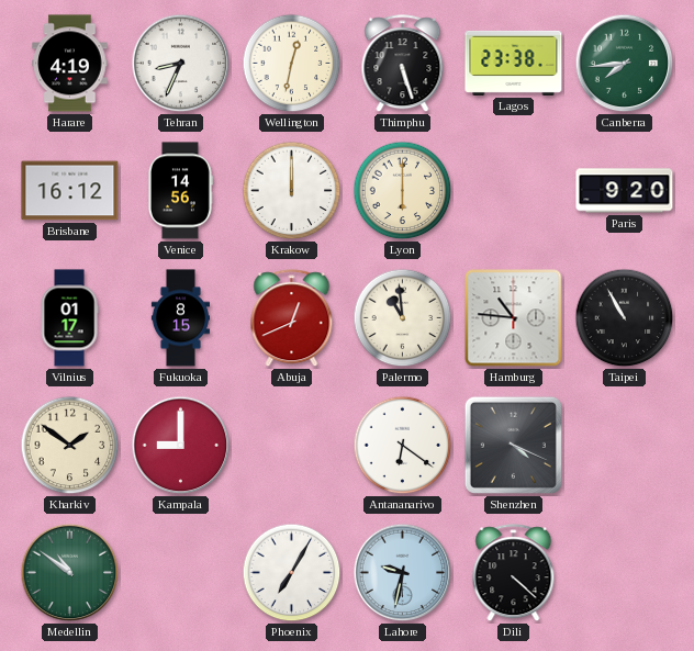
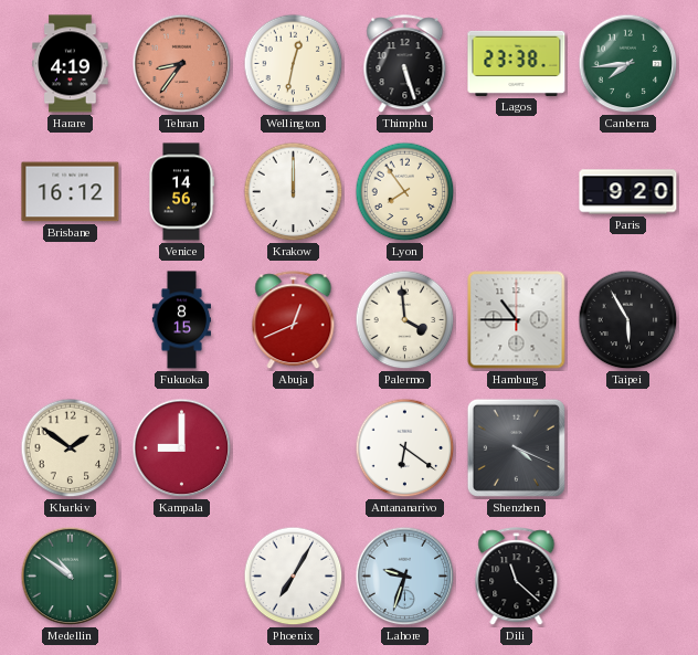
Tehran: 8:34 -> 8:36 (182, 64)
Tehran dial: white -> salmon (182, 64)
Lyon: 6:00 -> 7:54 (405, 192)
Vilnius: 01:17 -> none (69, 318)
Palermo: 10:59 -> 3:59 (405, 320)
Hamburg: 10:46 -> 10:45 (517, 320)
Taipei: 10:55 -> 5:55 (628, 320)
Lahore: 9:32 -> 9:33 (405, 577)
Dili: 4:22 -> 11:22 (517, 577)
